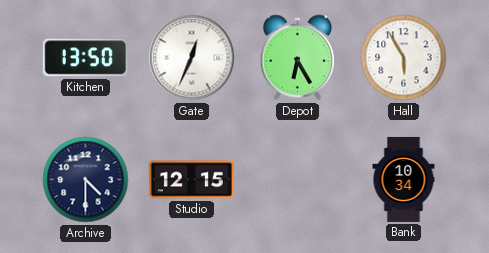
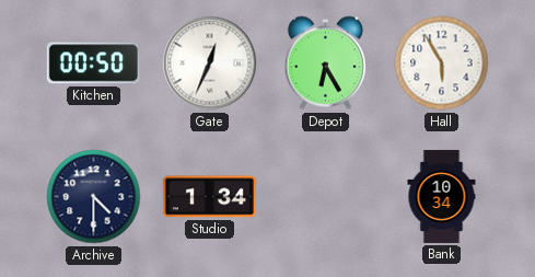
Kitchen: 13:50 -> 00:50 (93, 64)
Studio: 12:15 -> 1:34 (209, 197)
